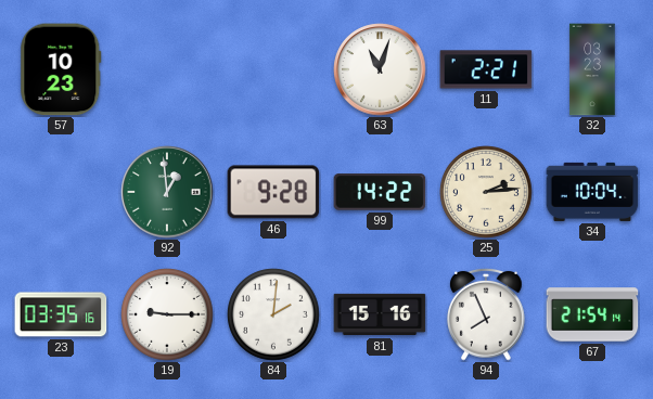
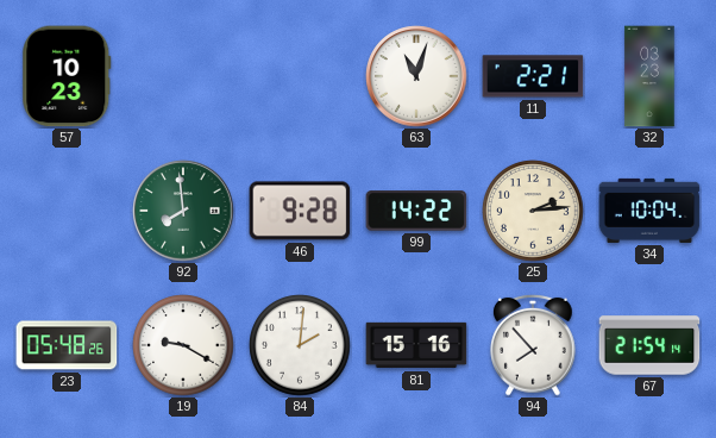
92: 12:59 -> 7:59 (183, 211)
23: 03:35 -> 05:48 (67, 345)
19: 9:15 -> 9:20 (183, 345)
94: 7:56 -> 7:53 (533, 345)
